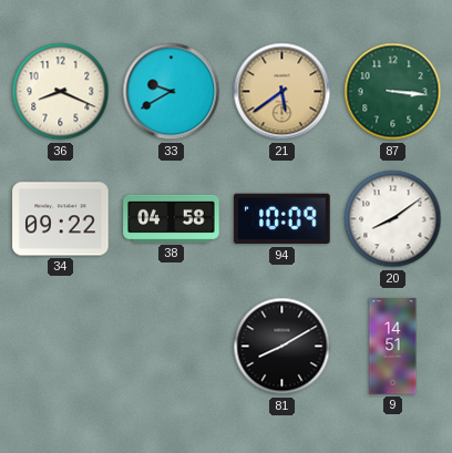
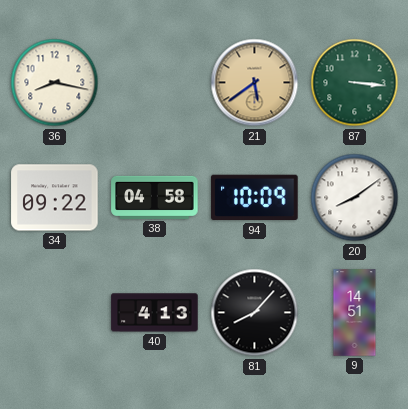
36: 8:19 -> 8:17 (55, 83)
33: 9:40 -> none (172, 92)
40: none -> 4:13 (155, 313)
81: 8:10 -> 8:07 (255, 313)
